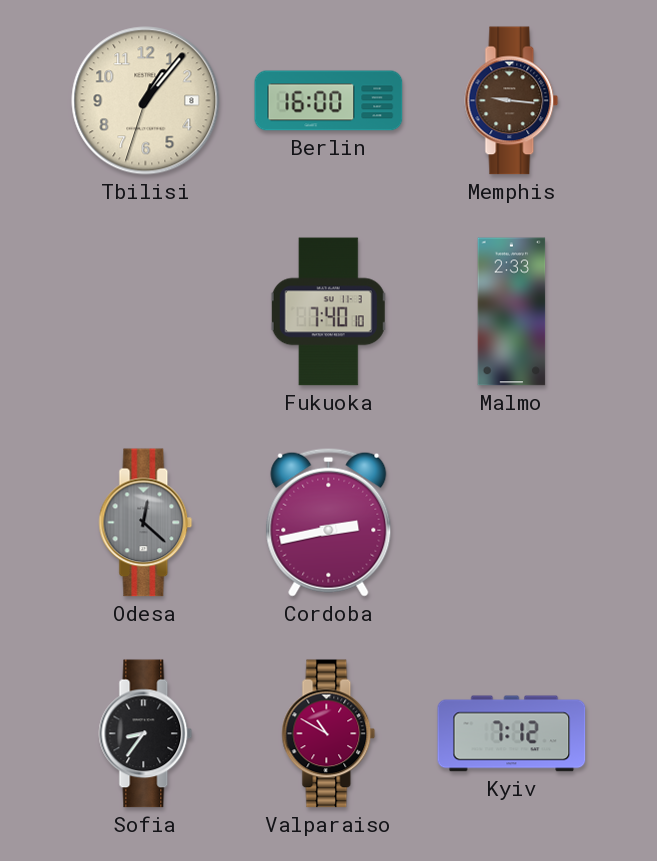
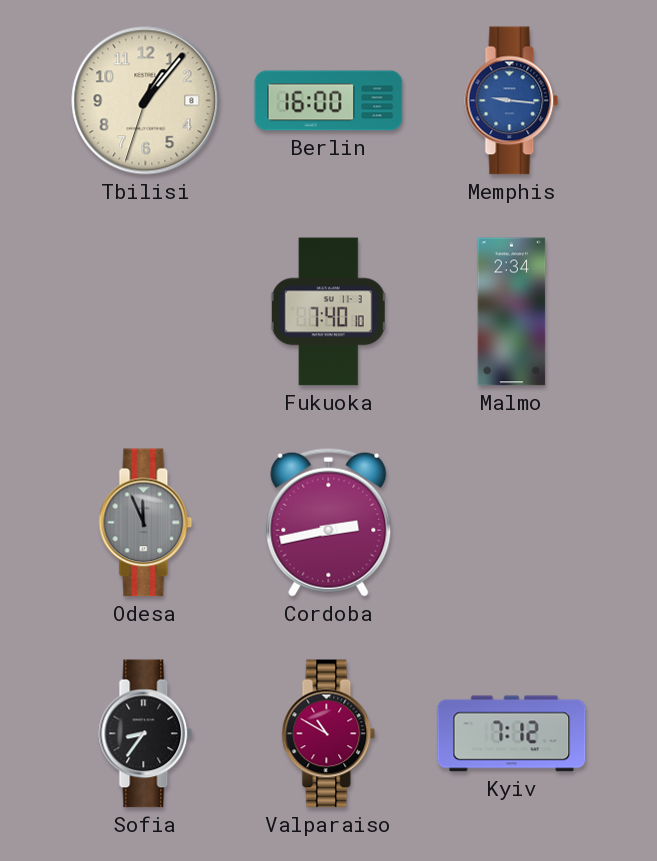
Memphis dial: brown -> blue (512, 101)
Malmo: 2:33 -> 2:34 (512, 312)
Odesa: 12:22 -> 11:56 (146, 523)
